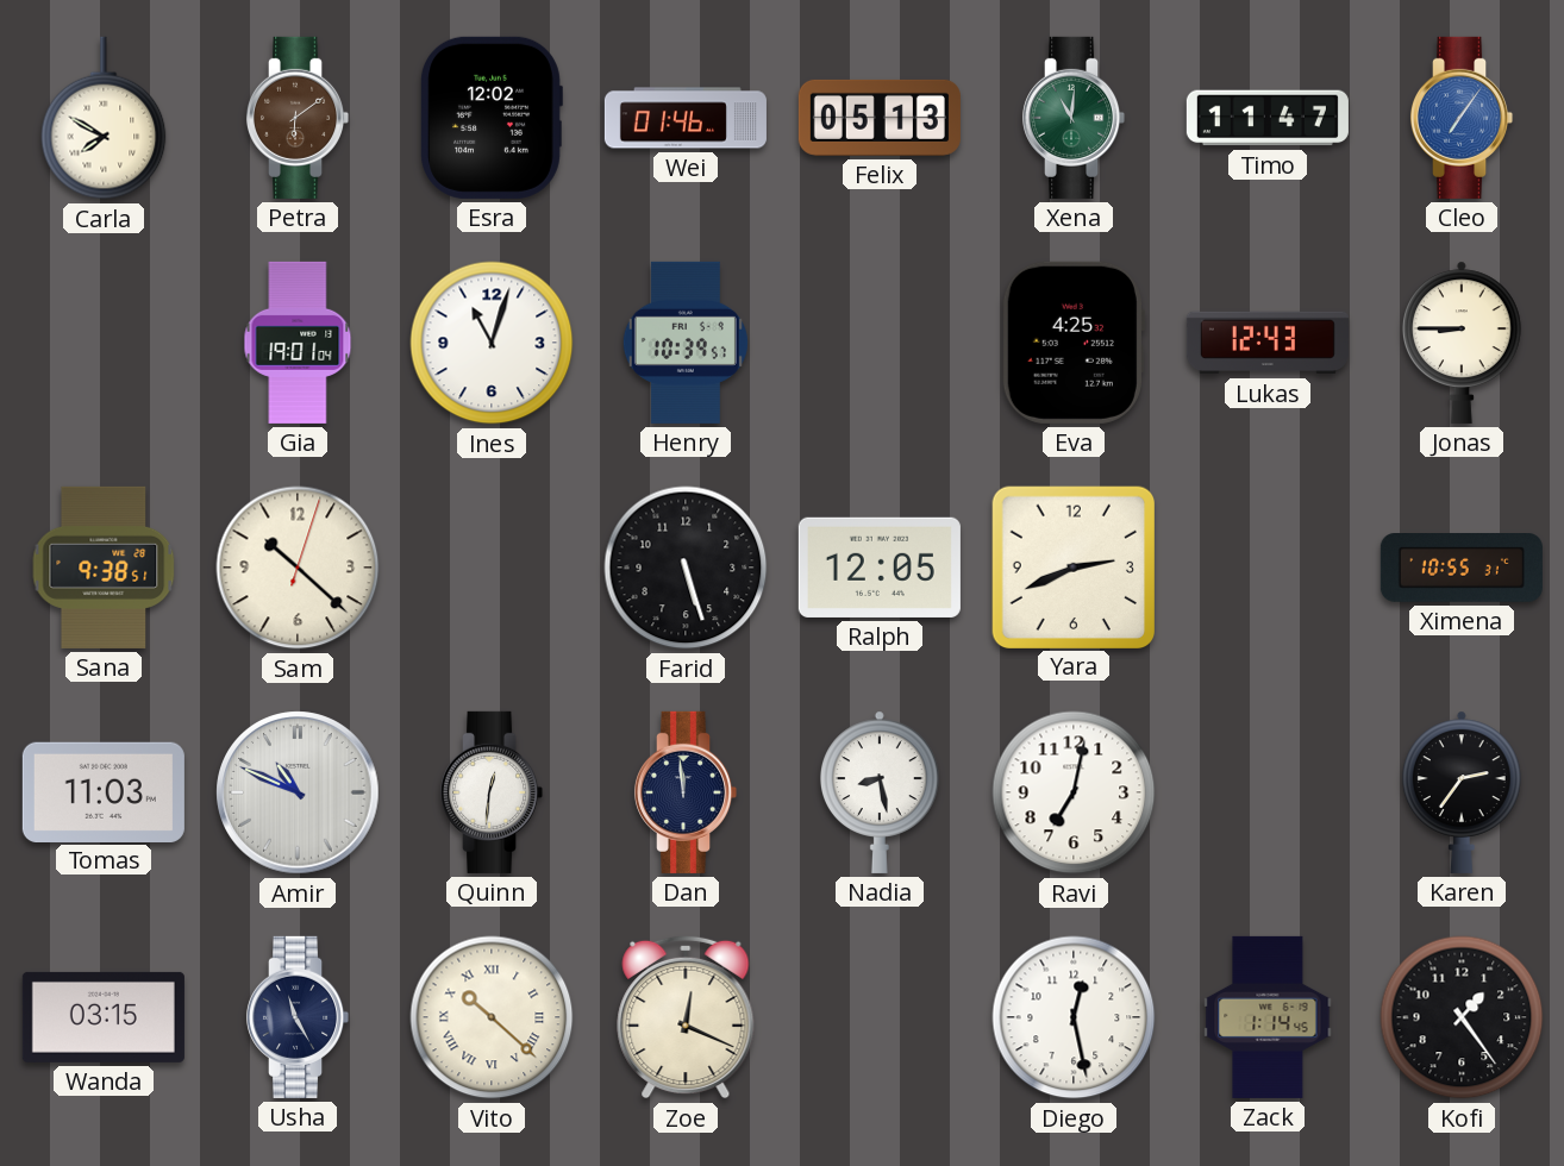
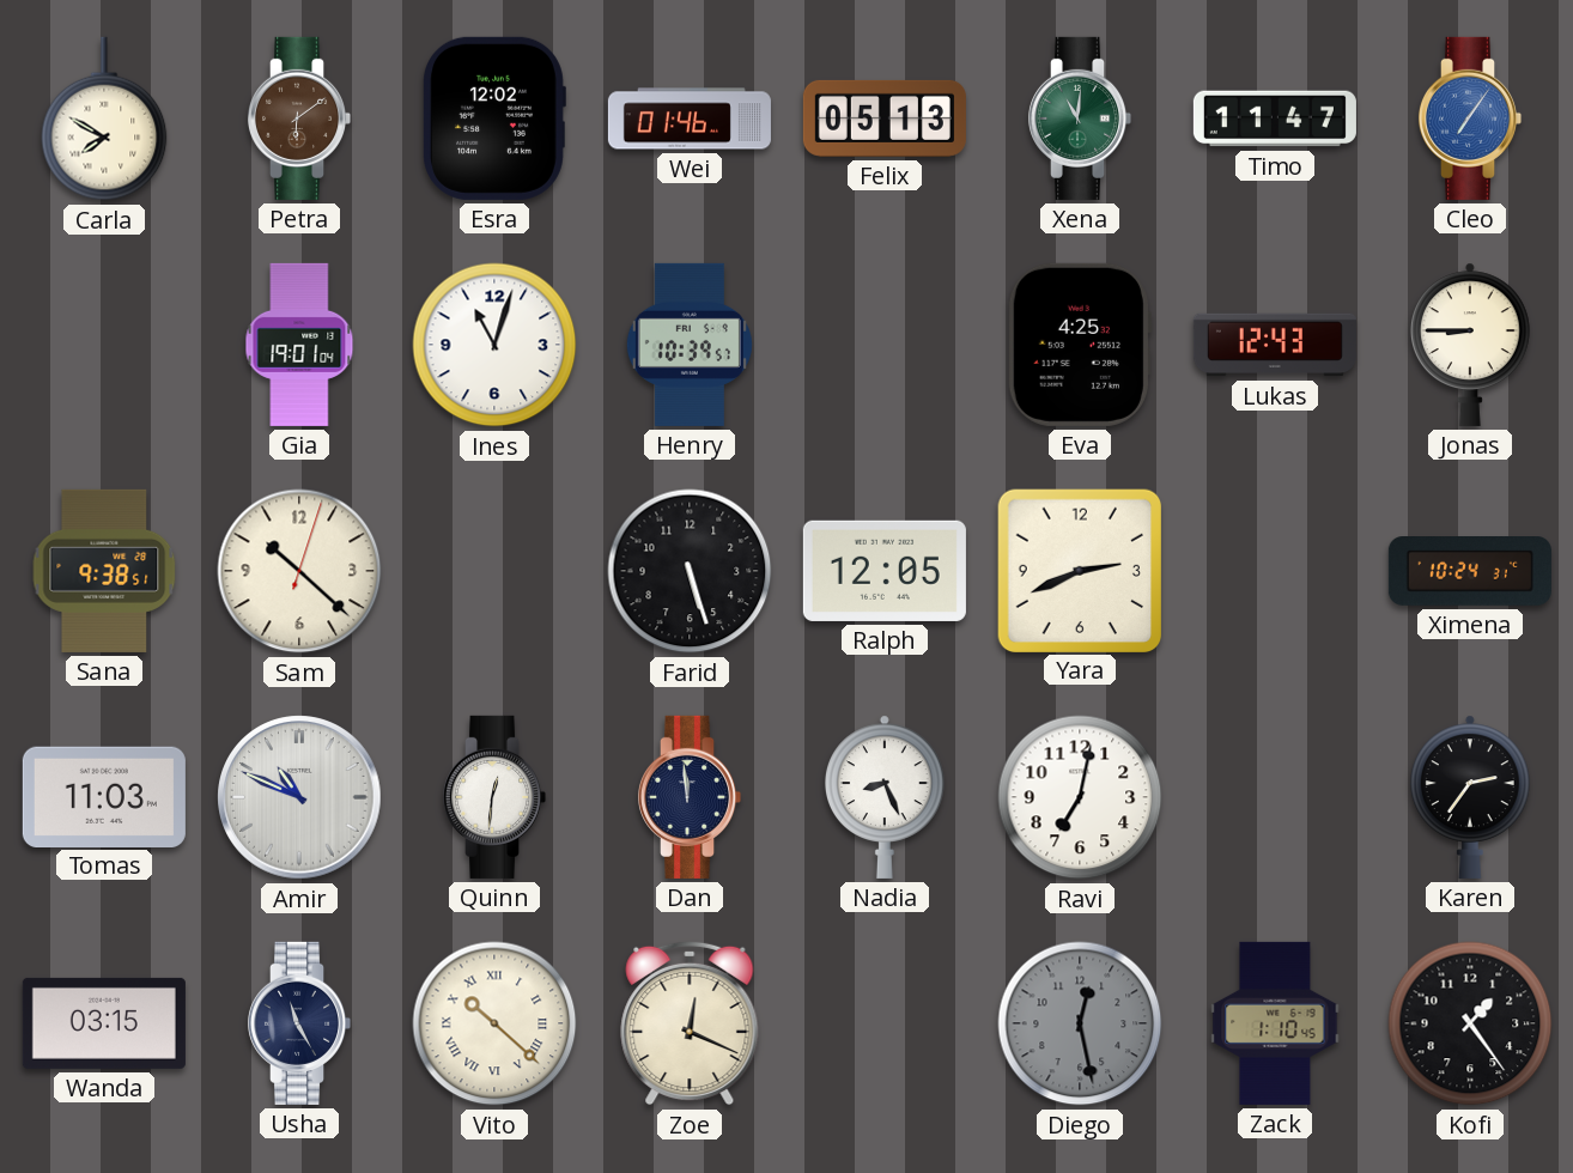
Ximena: 10:55 -> 10:24 (1470, 572)
Nadia: 8:28 -> 8:26 (885, 797)
Diego dial: white -> grey (1080, 1023)
Zack: 1:14 -> 1:10 (1275, 1023)
